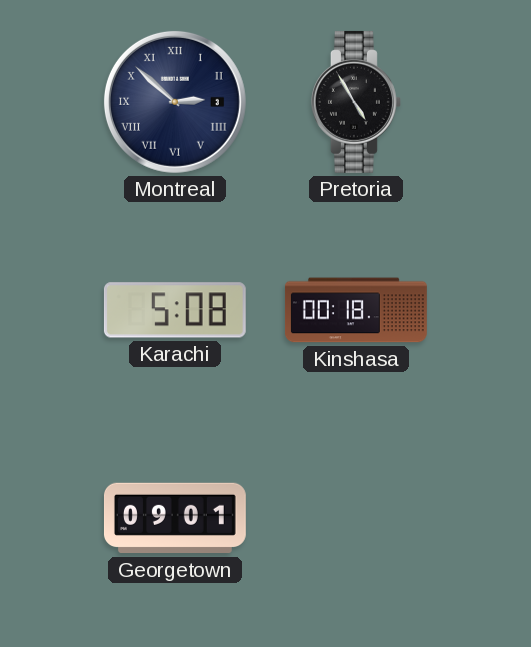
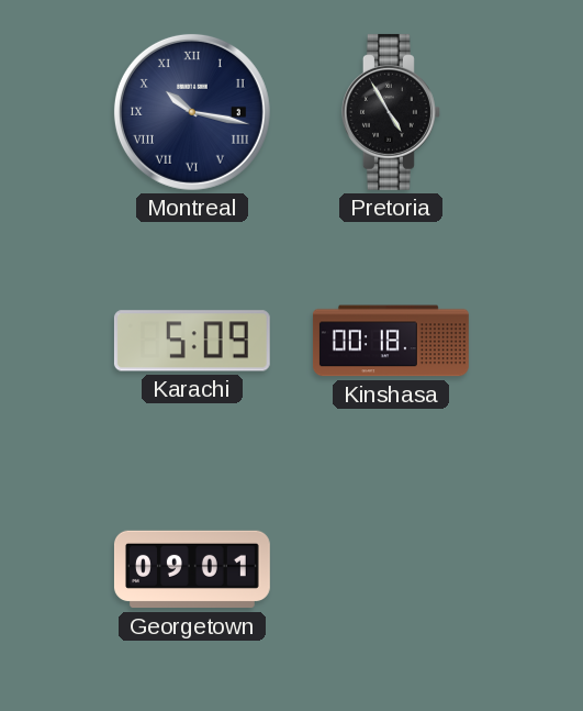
Montreal: 2:52 -> 10:17 (192, 112)
Karachi: 5:08 -> 5:09 (192, 341)
